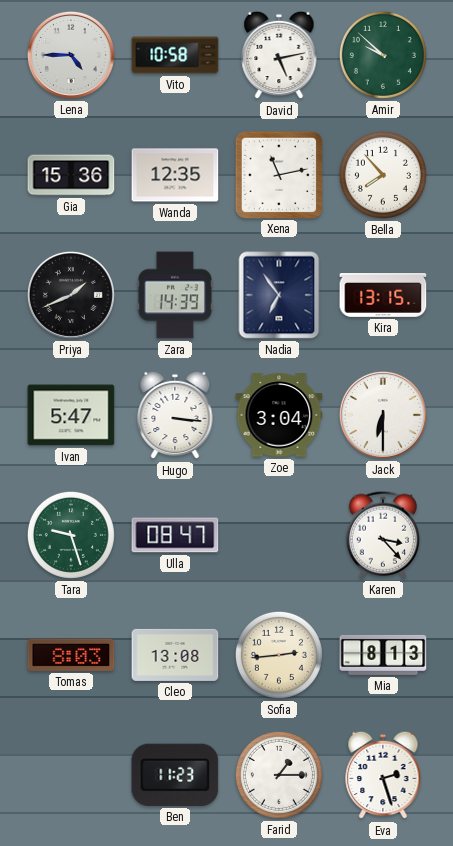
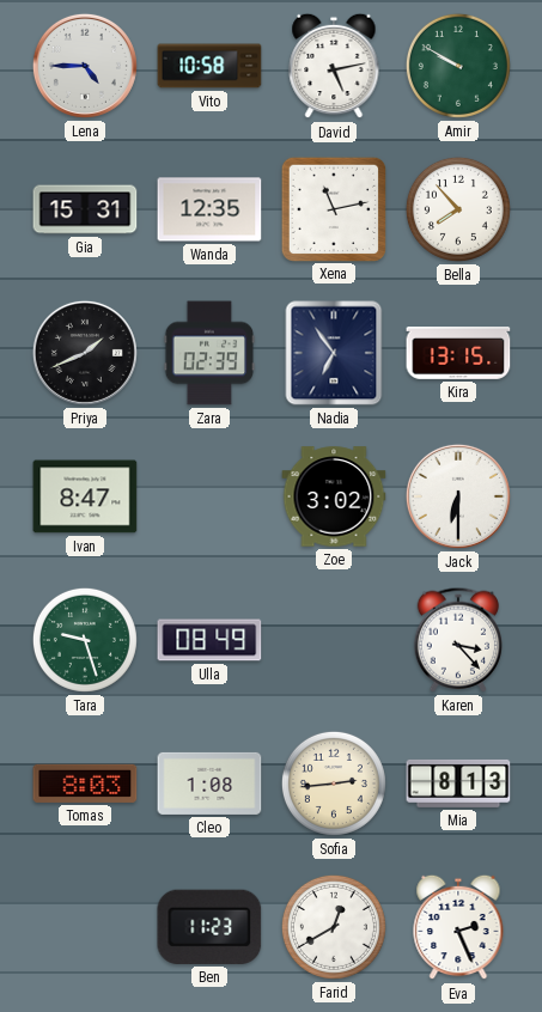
Amir: 9:52 -> 9:50 (458, 66)
Gia: 15:36 -> 15:31 (85, 209)
Zara: 14:39 -> 02:39 (209, 353)
Ivan: 5:47 -> 8:47 (85, 496)
Hugo: 3:16 -> none (175, 415)
Zoe: 3:04 -> 3:02 (334, 496)
Ulla: 08:47 -> 08:49 (209, 640)
Cleo: 13:08 -> 1:08 (209, 784)
Farid: 1:15 -> 12:40 (334, 927)
Eva: 2:27 -> 2:26 (458, 927)
